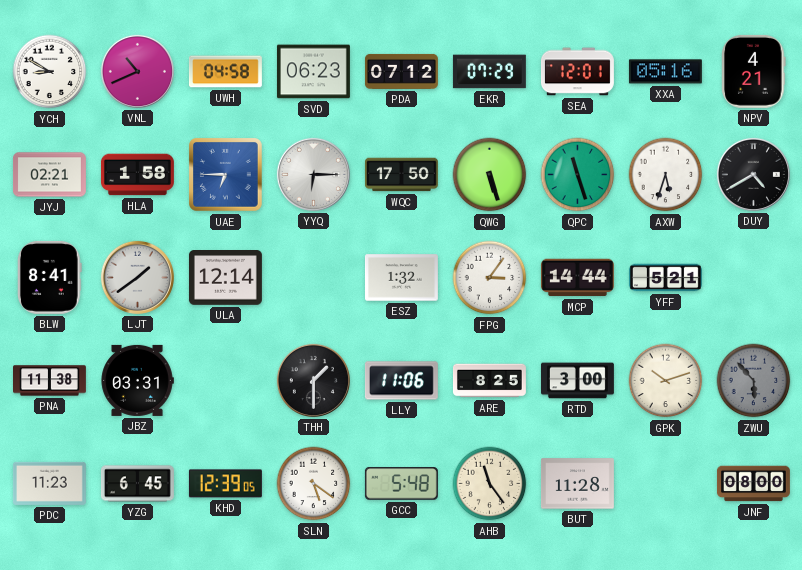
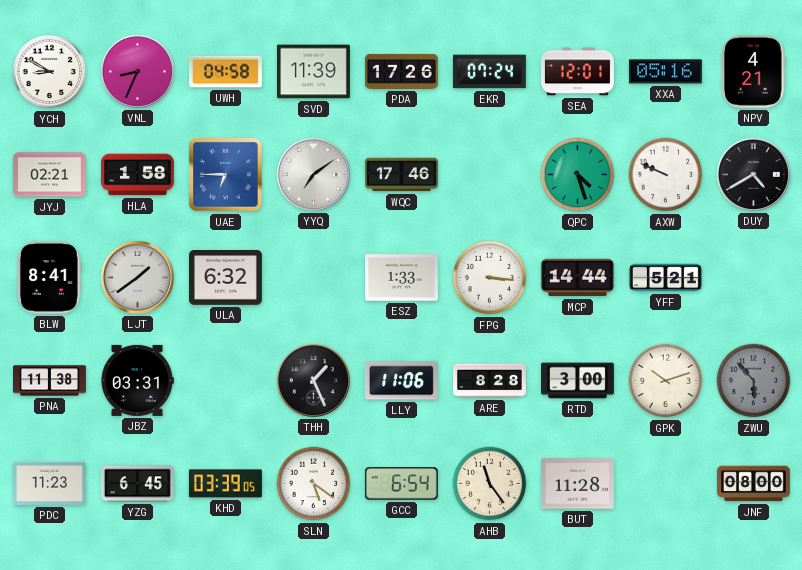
VNL: 10:41 -> 8:34 (137, 71)
SVD: 06:23 -> 11:39 (313, 72)
PDA: 07:12 -> 17:26 (401, 71)
EKR: 07:29 -> 07:24 (489, 72)
YYQ: 6:15 -> 7:09 (313, 174)
WQC: 17:50 -> 17:46 (401, 175)
QWG: 5:27 -> none (490, 175)
QPC: 11:27 -> 4:27 (578, 175)
AXW: 5:33 -> 9:49 (666, 175)
ULA: 12:14 -> 6:32 (225, 278)
ESZ: 1:32 -> 1:33 (401, 278)
FPG: 3:06 -> 3:16 (490, 278)
THH: 1:30 -> 1:26 (313, 380)
ARE: 8:25 -> 8:28 (489, 381)
KHD: 12:39 -> 03:39 (225, 484)
GCC: 5:48 -> 6:54 (401, 484)
